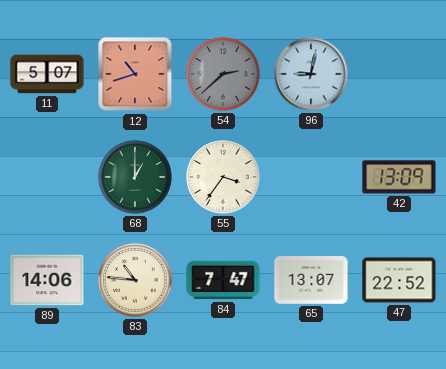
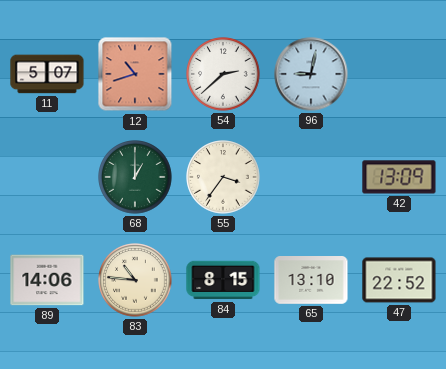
54 dial: grey -> white (223, 74)
84: 7:47 -> 8:15 (223, 280)
65: 13:07 -> 13:10 (311, 281)
